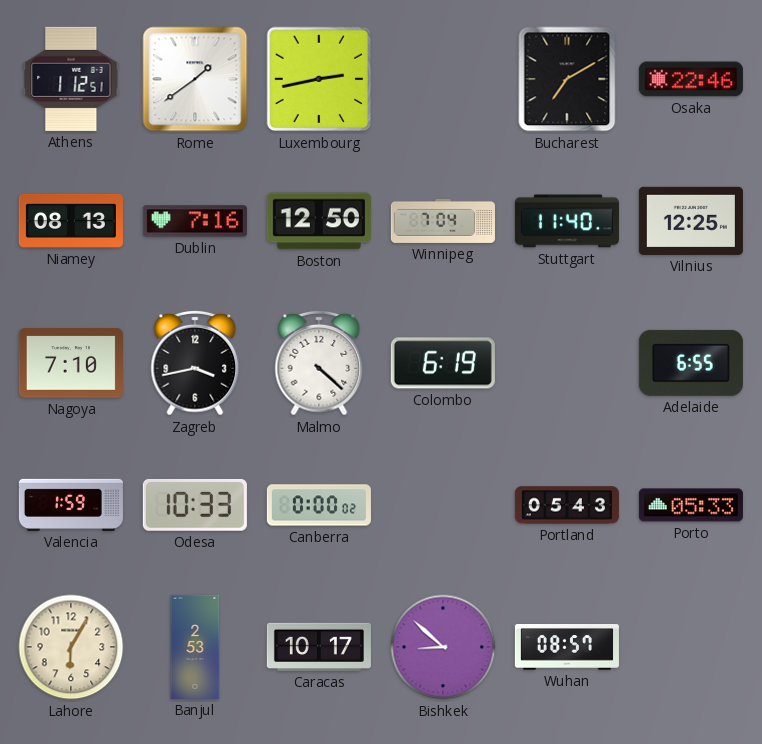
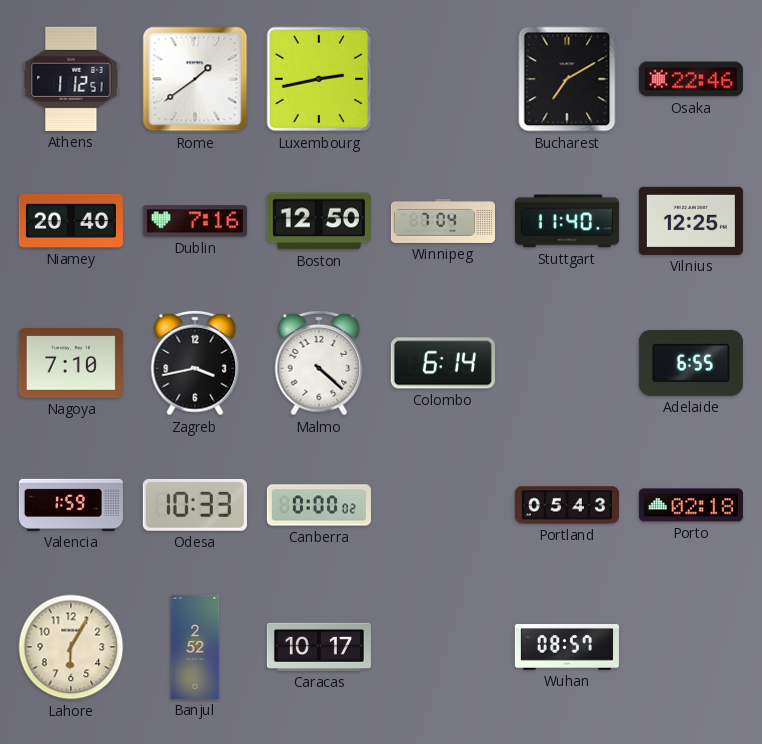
Niamey: 08:13 -> 20:40 (71, 221)
Colombo: 6:19 -> 6:14 (443, 363)
Porto: 05:33 -> 02:18 (691, 505)
Banjul: 2:53 -> 2:52 (195, 647)
Bishkek: 8:52 -> none (443, 647)
